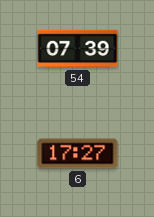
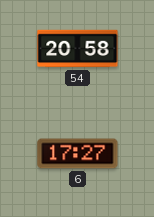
54: 07:39 -> 20:58 (78, 49)
